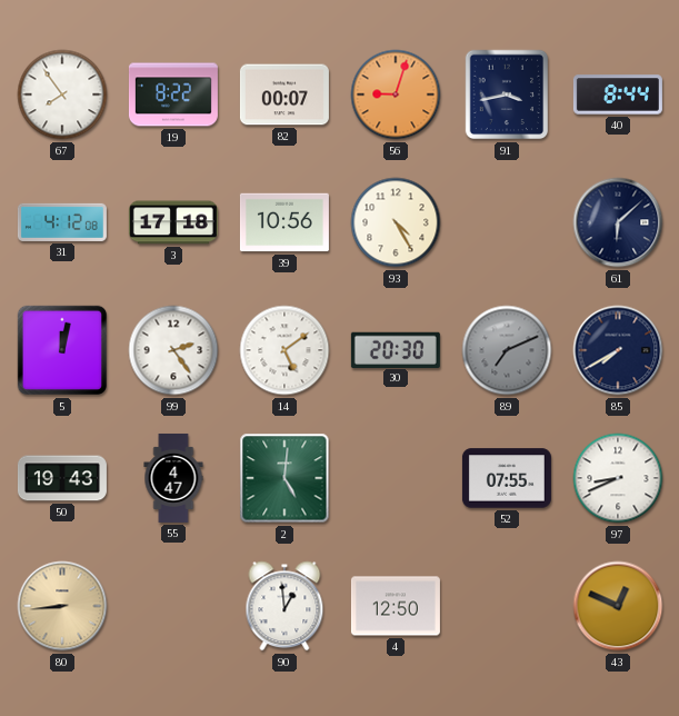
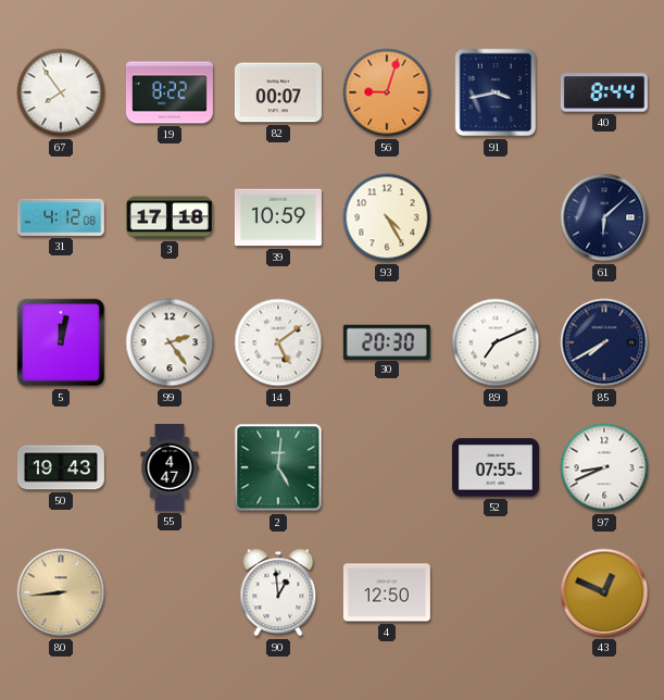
39: 10:56 -> 10:59 (278, 217)
89 dial: grey -> white (496, 342)
